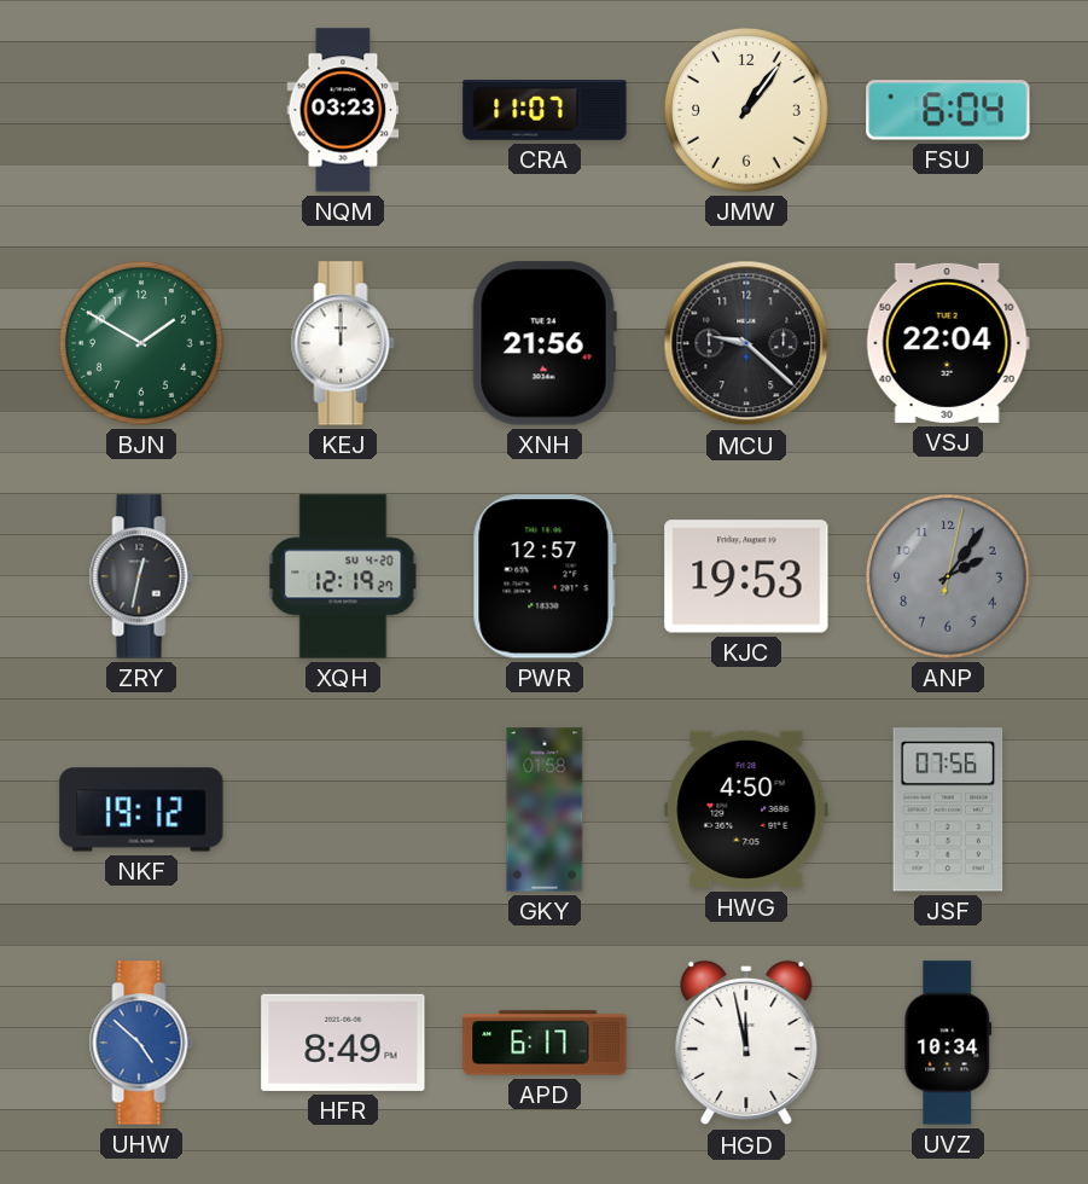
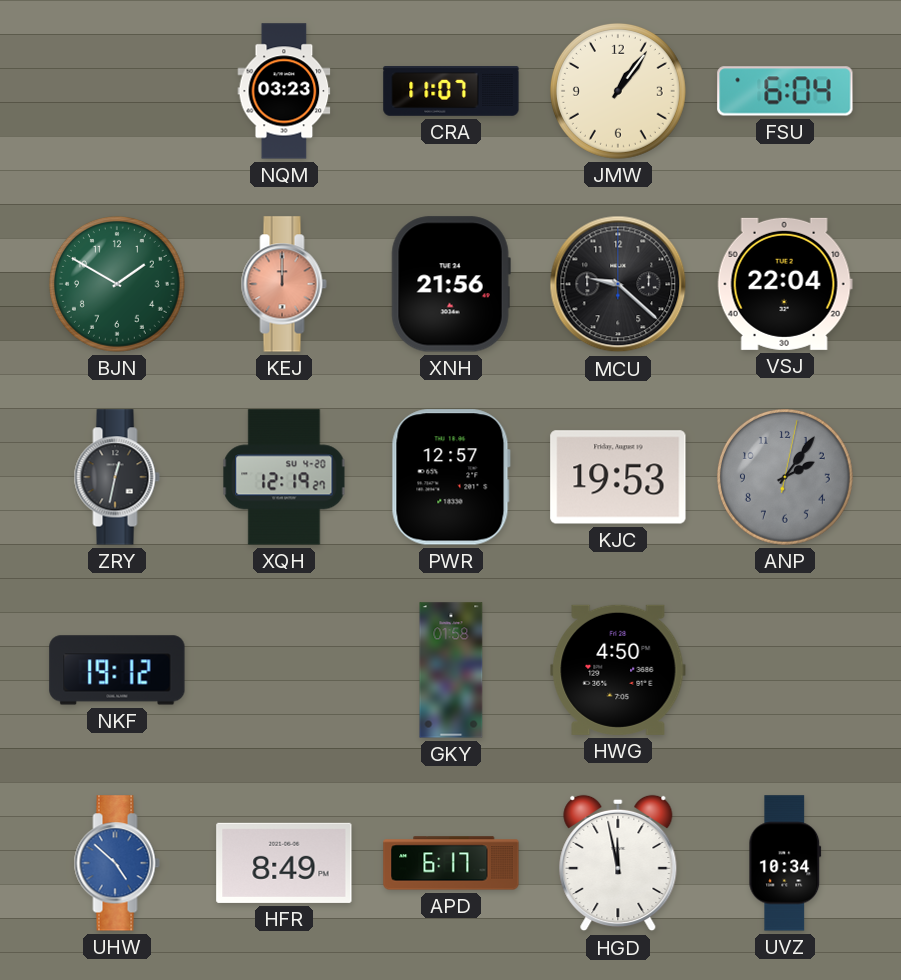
KEJ dial: white -> salmon (284, 284)
JSF: 07:56 -> none (948, 809)
